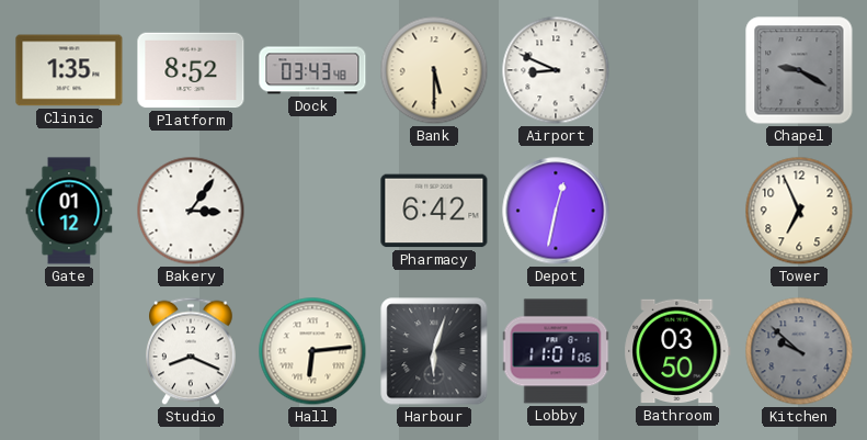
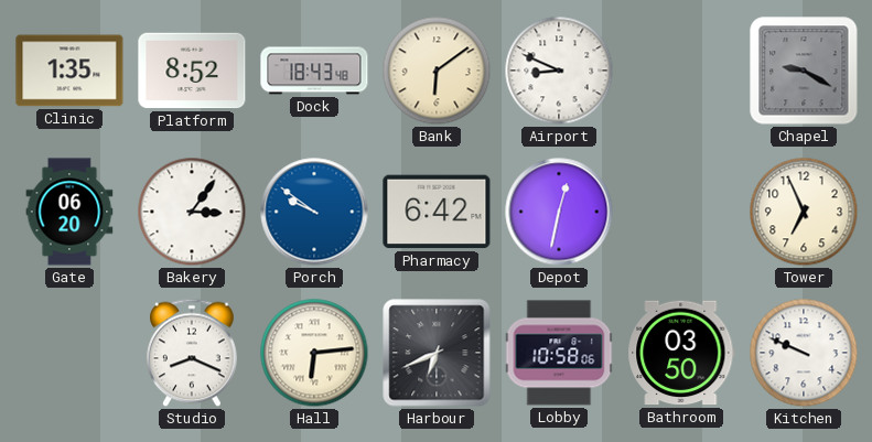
Dock: 03:43 -> 18:43 (314, 71)
Bank: 5:30 -> 6:09 (437, 71)
Gate: 01:12 -> 06:20 (69, 212)
Porch: none -> 9:51 (314, 212)
Harbour: 6:03 -> 6:41 (437, 353)
Lobby: 11:01 -> 10:58 (559, 353)
Kitchen: 9:52 -> 9:49 (804, 353)
Kitchen dial: grey -> white (804, 353)
